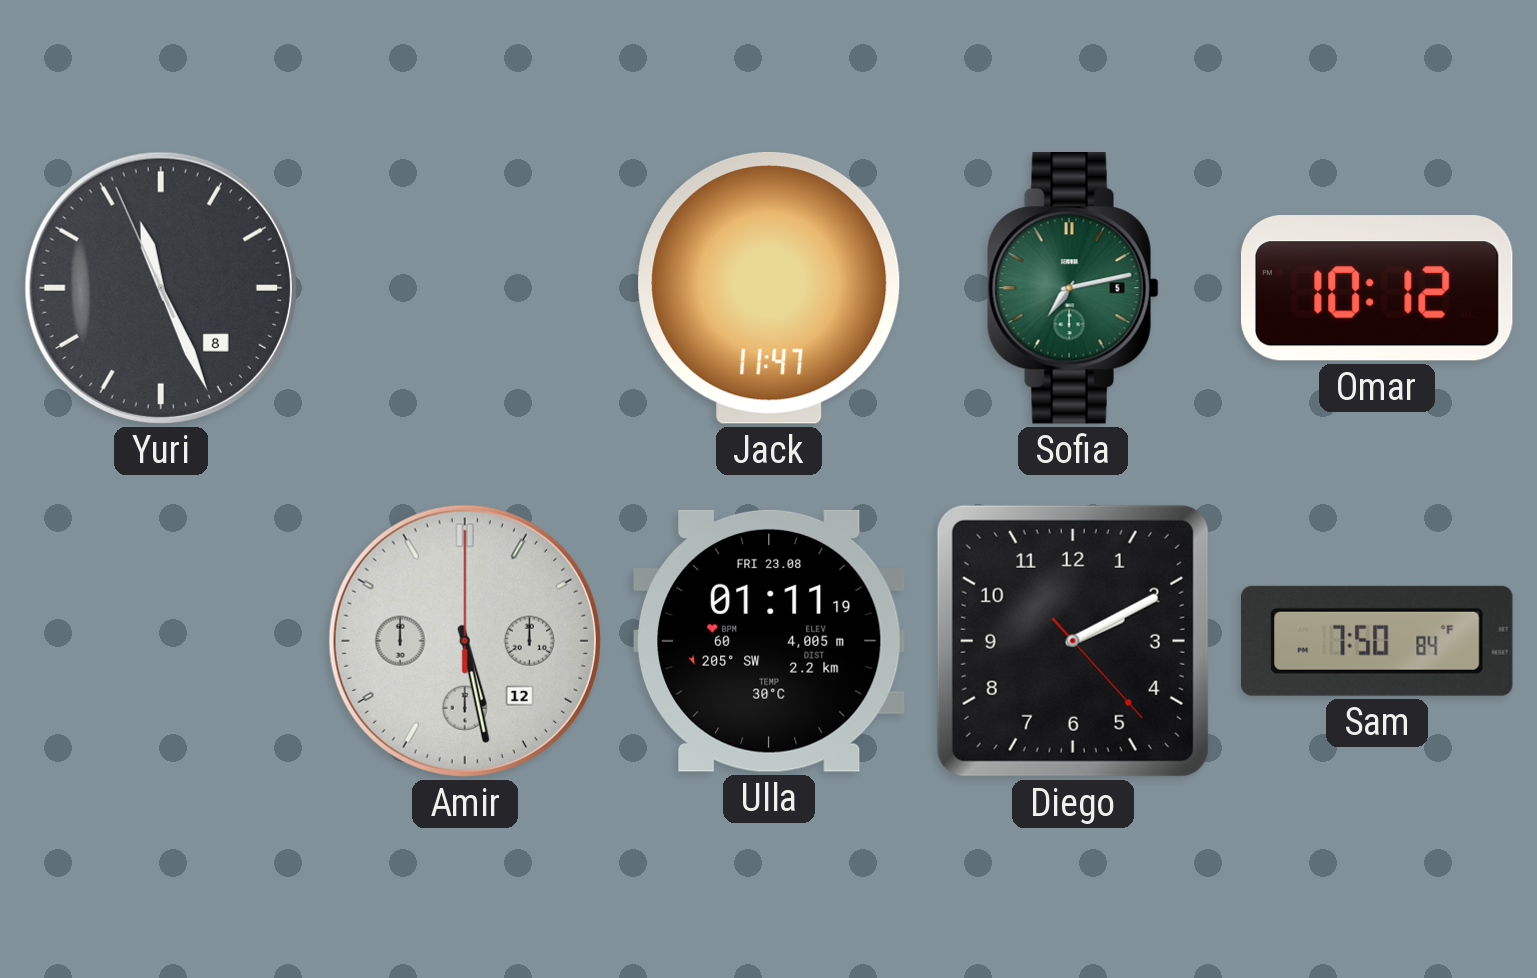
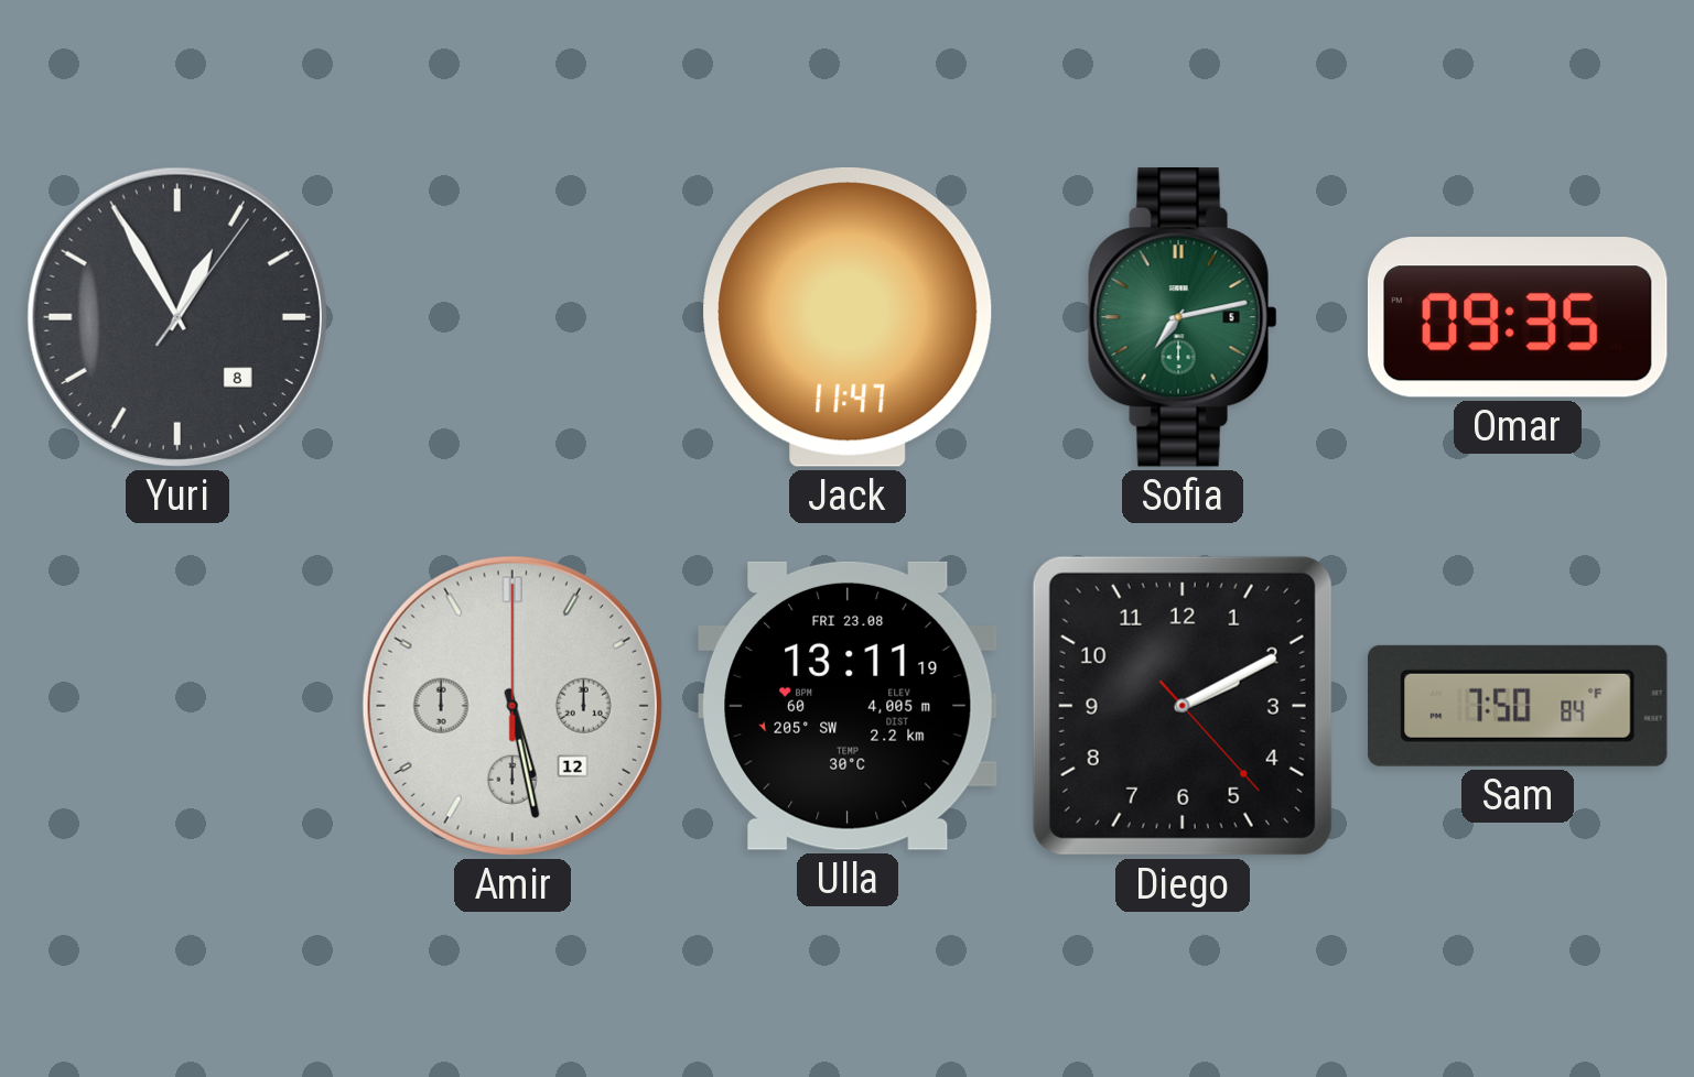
Yuri: 11:25 -> 12:55 (177, 317)
Omar: 10:12 -> 09:35 (1518, 317)
Ulla: 01:11 -> 13:11 (848, 706)
